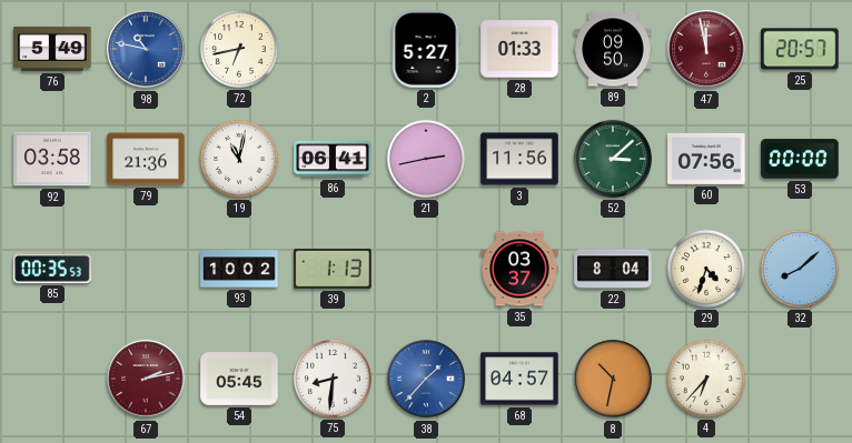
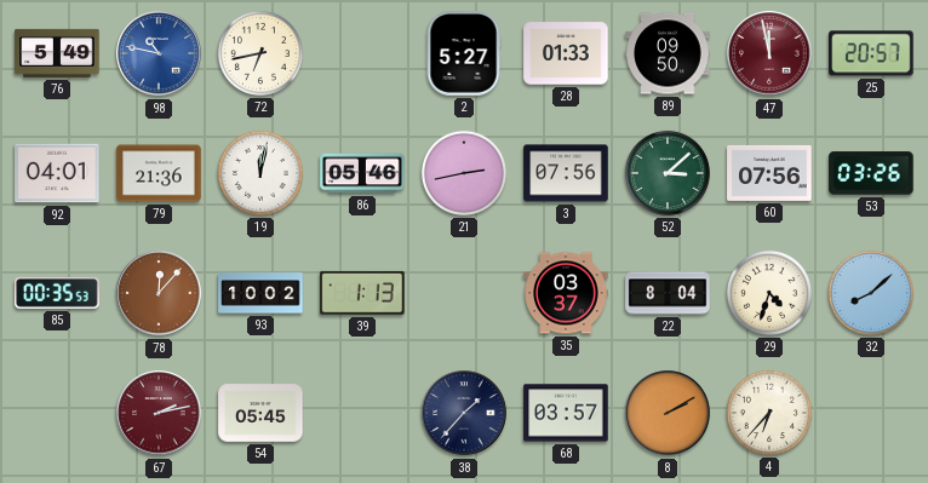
92: 03:58 -> 04:01 (57, 173)
19: 11:02 -> 12:02 (260, 173)
86: 06:41 -> 05:46 (362, 173)
3: 11:56 -> 07:56 (566, 173)
53: 00:00 -> 03:26 (871, 173)
78: none -> 12:07 (159, 293)
75: 8:31 -> none (333, 379)
38 dial: blue -> navy (464, 413)
68: 04:57 -> 03:57 (566, 413)
8: 10:32 -> 2:10 (668, 413)
